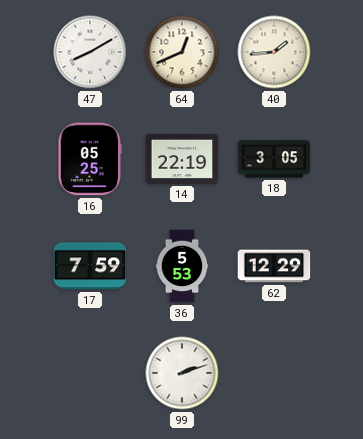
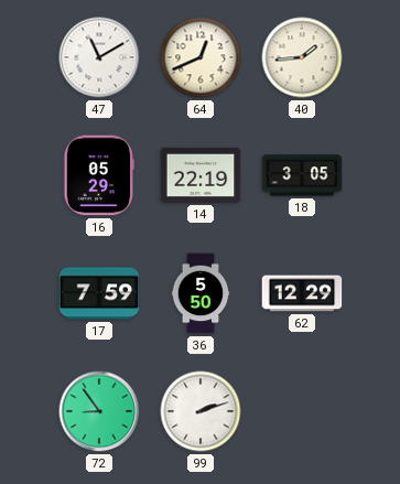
47: 8:10 -> 11:10 (99, 57)
16: 05:25 -> 05:29 (99, 175)
36: 5:53 -> 5:50 (201, 293)
72: none -> 8:54 (99, 411)
